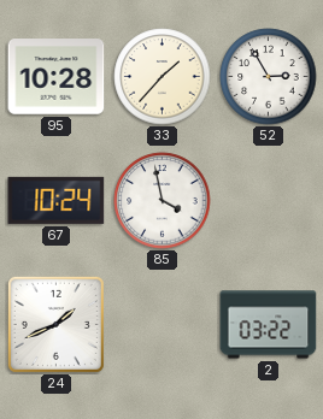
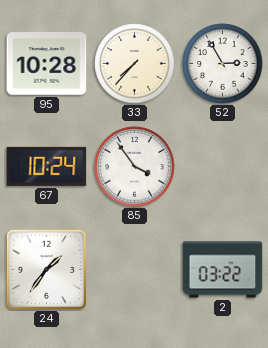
33: 1:37 -> 7:37 (135, 64)
85: 3:58 -> 3:54 (135, 167)
24: 1:41 -> 1:36 (46, 269)
